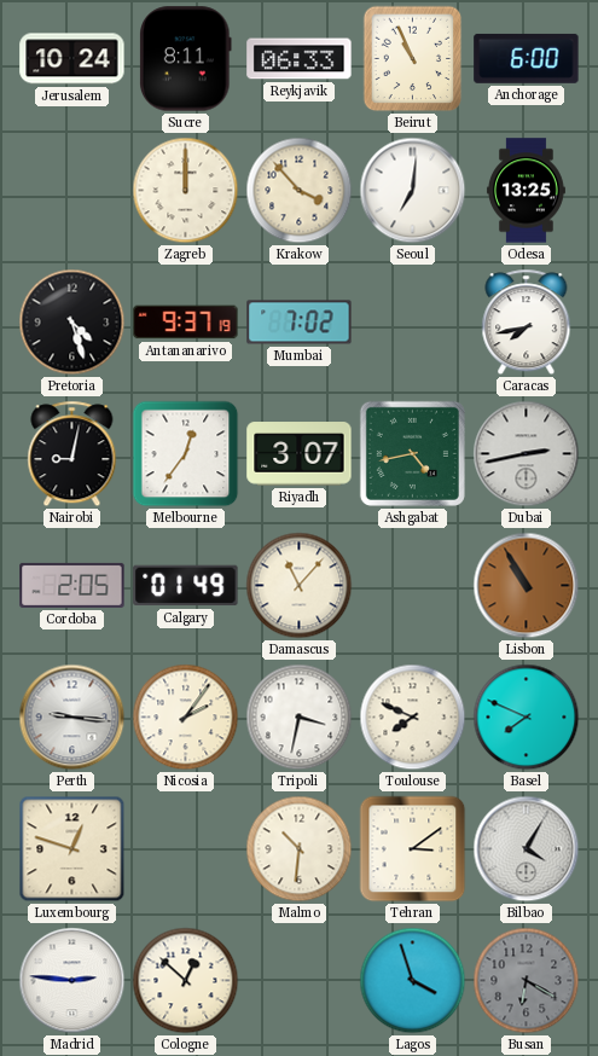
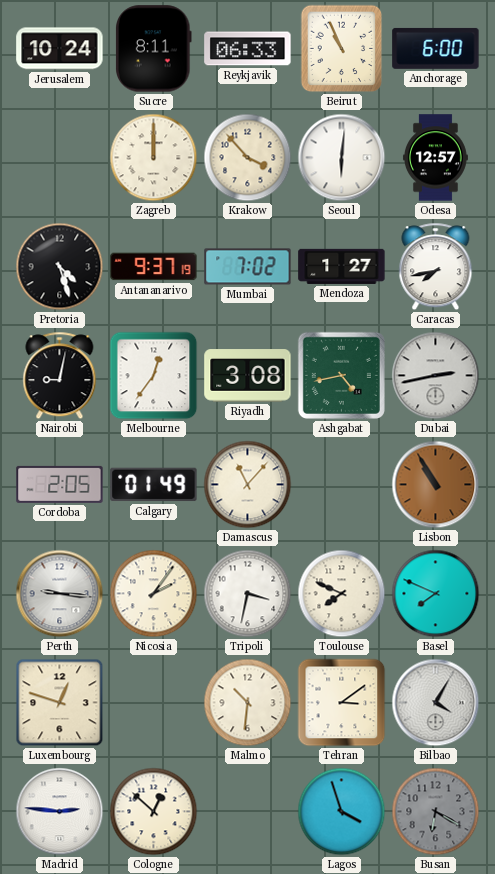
Seoul: 7:01 -> 6:01 (342, 158)
Odesa: 13:25 -> 12:57 (435, 158)
Mendoza: none -> 1:27 (342, 266)
Riyadh: 3:07 -> 3:08 (248, 376)
